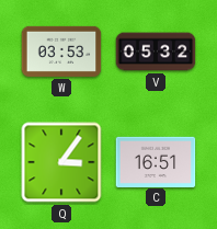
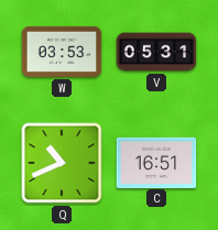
V: 05:32 -> 05:31 (156, 52)
Q: 3:06 -> 10:41 (62, 163)
